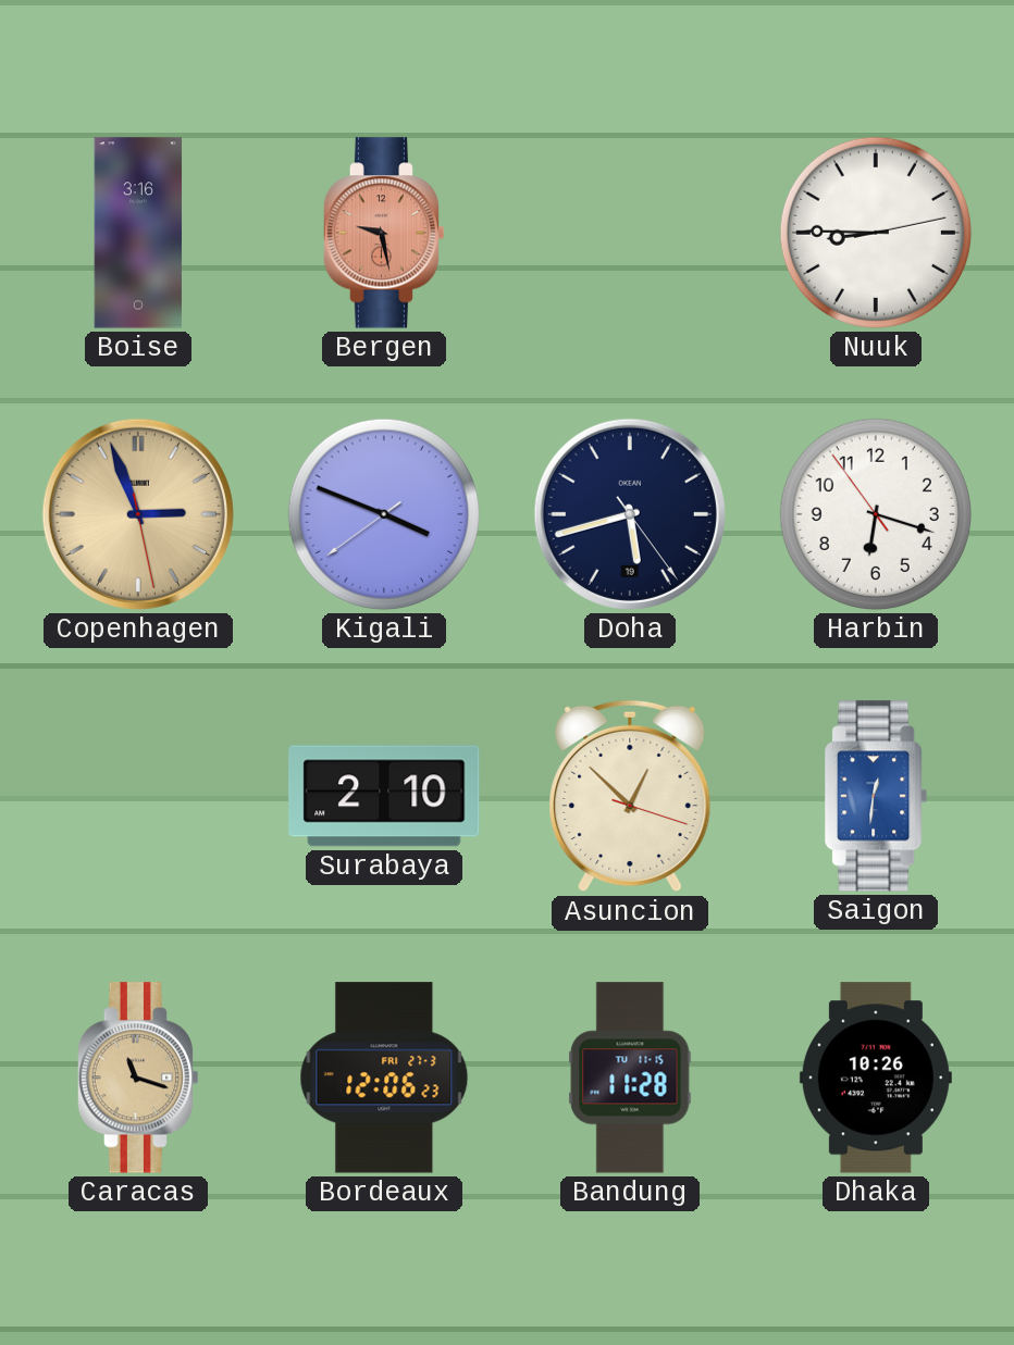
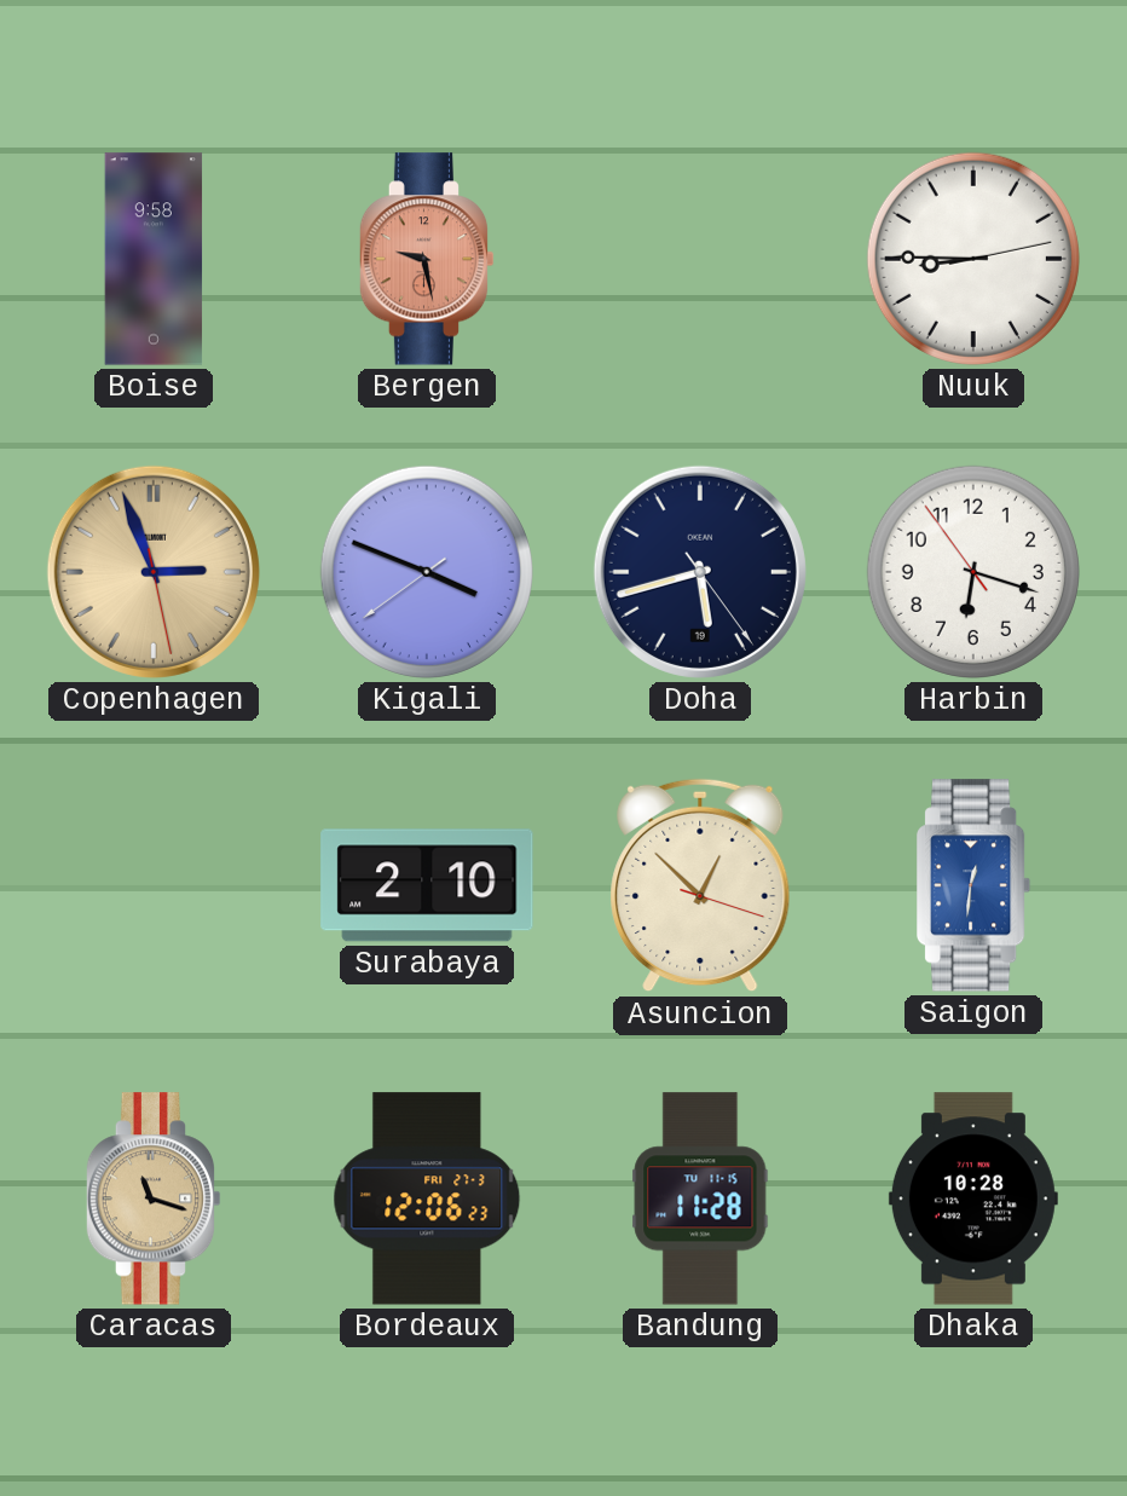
Boise: 3:16 -> 9:58 (154, 259)
Dhaka: 10:26 -> 10:28 (973, 1198)
